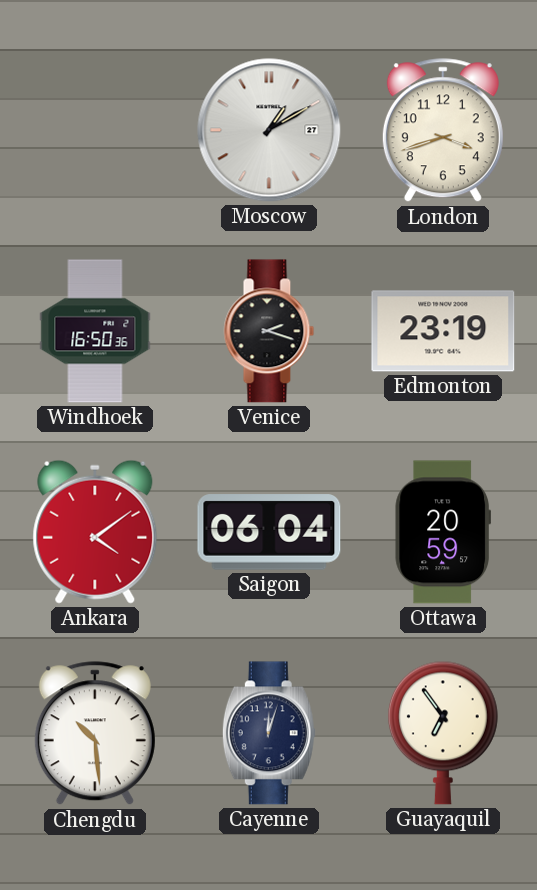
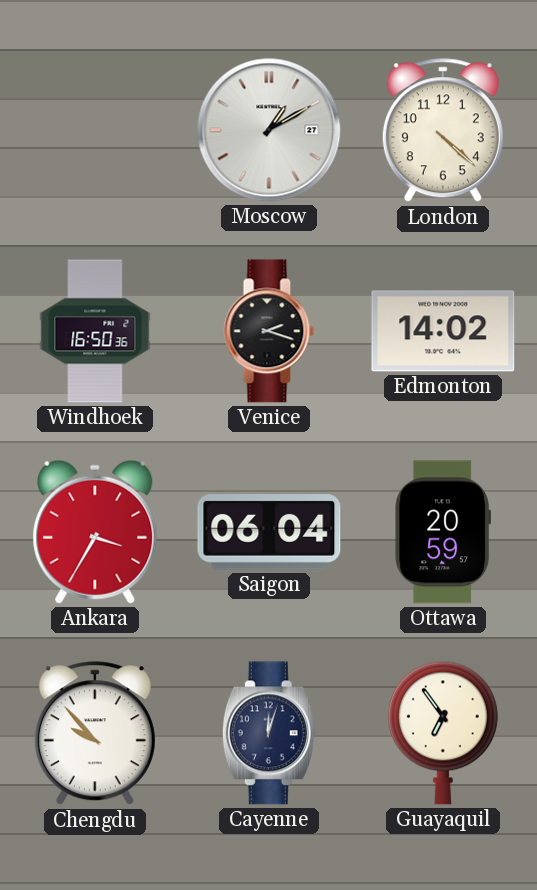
London: 3:42 -> 4:22 (443, 131)
Edmonton: 23:19 -> 14:02 (443, 331)
Ankara: 4:09 -> 3:35 (95, 532)
Chengdu: 10:29 -> 9:53 (95, 734)
